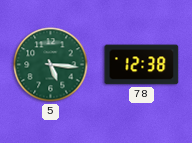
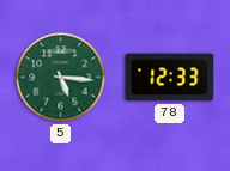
78: 12:38 -> 12:33 (170, 78)
